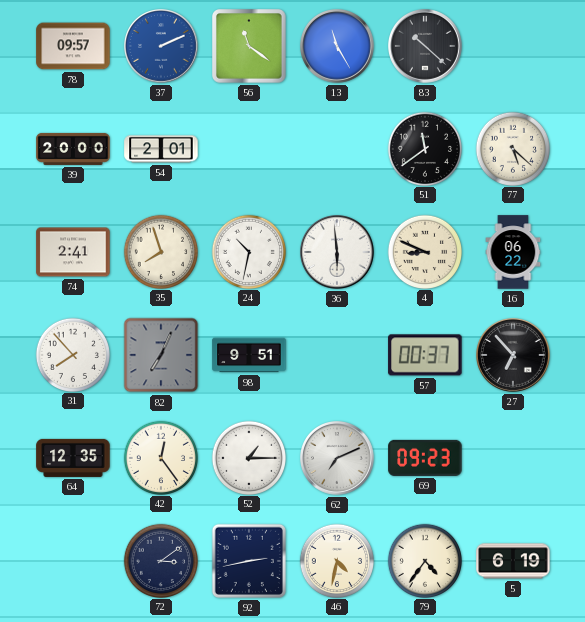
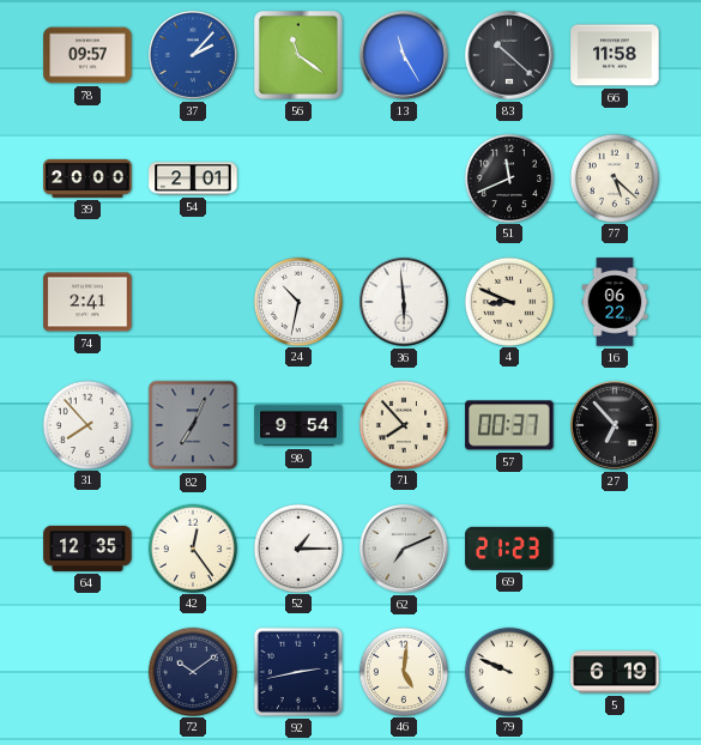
37: 2:11 -> 2:07 (194, 56)
66: none -> 11:58 (615, 55)
51: 11:39 -> 11:41 (508, 177)
35: 7:57 -> none (160, 251)
98: 9:51 -> 9:54 (298, 425)
71: none -> 7:53 (403, 424)
69: 09:23 -> 21:23 (509, 549)
72: 3:09 -> 10:09 (192, 671)
46: 4:32 -> 5:01 (403, 671)
79: 4:36 -> 9:49 (508, 671)
